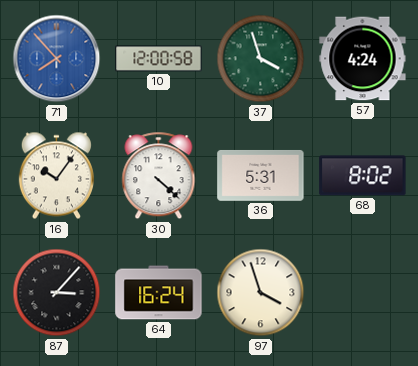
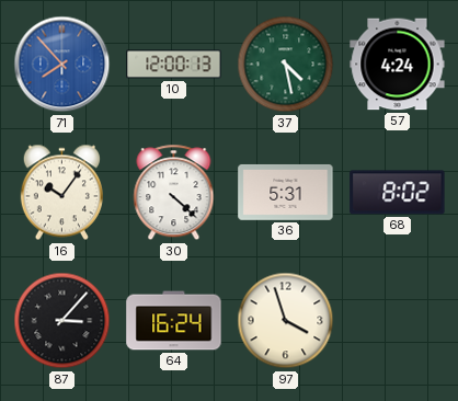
10: 12:00:58 -> 12:00:13 (174, 65)
37: 3:57 -> 4:28 (286, 65)
